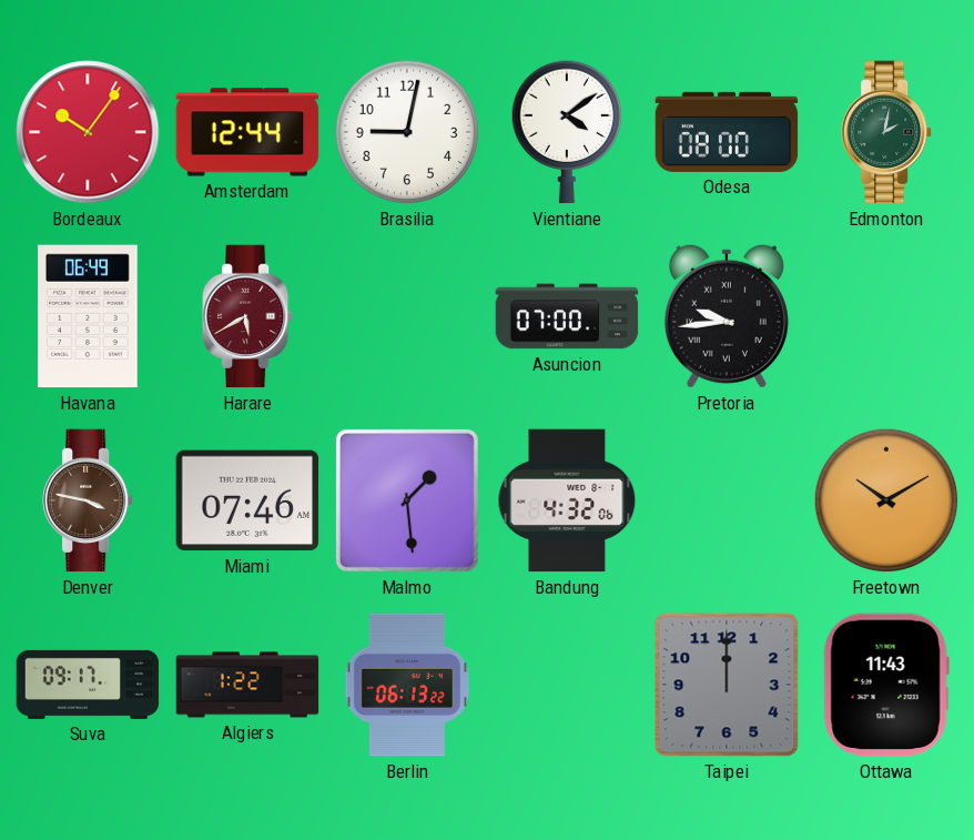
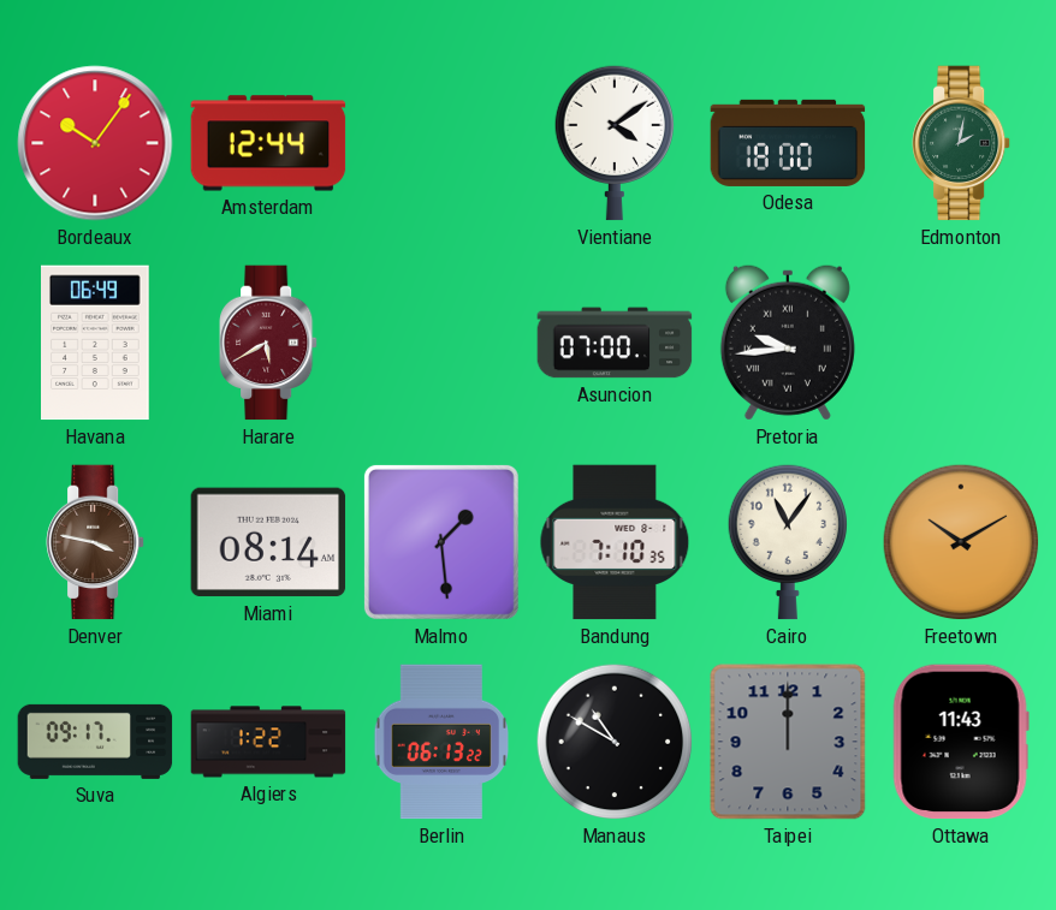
Brasilia: 9:02 -> none (407, 132)
Odesa: 08:00 -> 18:00 (788, 143)
Miami: 07:46 -> 08:14 (268, 542)
Bandung: 4:32 -> 7:10 (615, 542)
Cairo: none -> 11:06 (787, 542)
Manaus: none -> 10:50 (615, 742)
